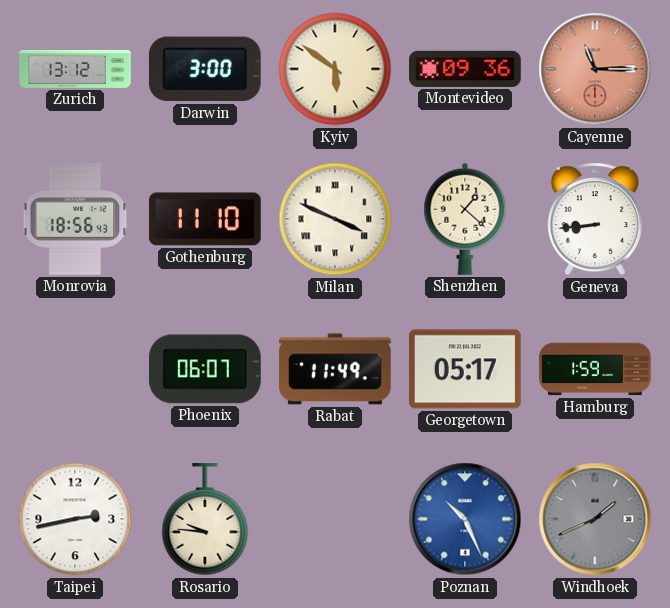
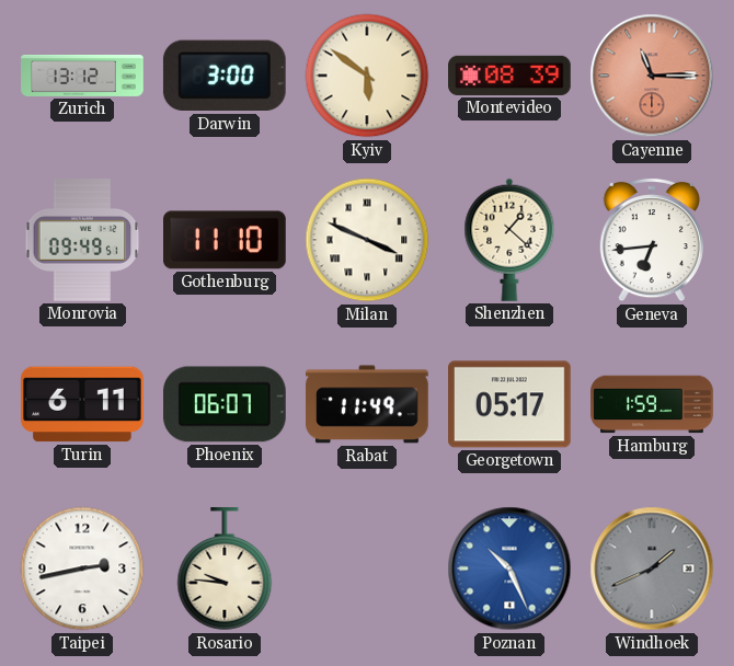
Montevideo: 09:36 -> 08:39 (509, 76)
Monrovia: 18:56 -> 09:49 (82, 240)
Geneva: 8:44 -> 6:44 (652, 240)
Turin: none -> 6:11 (82, 404)
